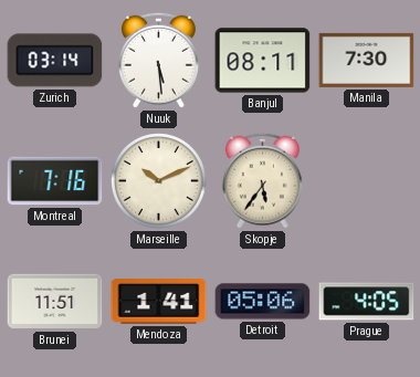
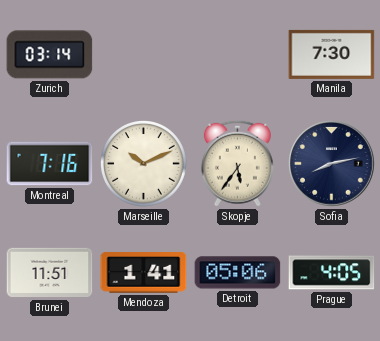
Nuuk: 5:29 -> none (158, 60)
Banjul: 08:11 -> none (263, 61)
Sofia: none -> 8:13 (332, 164)
